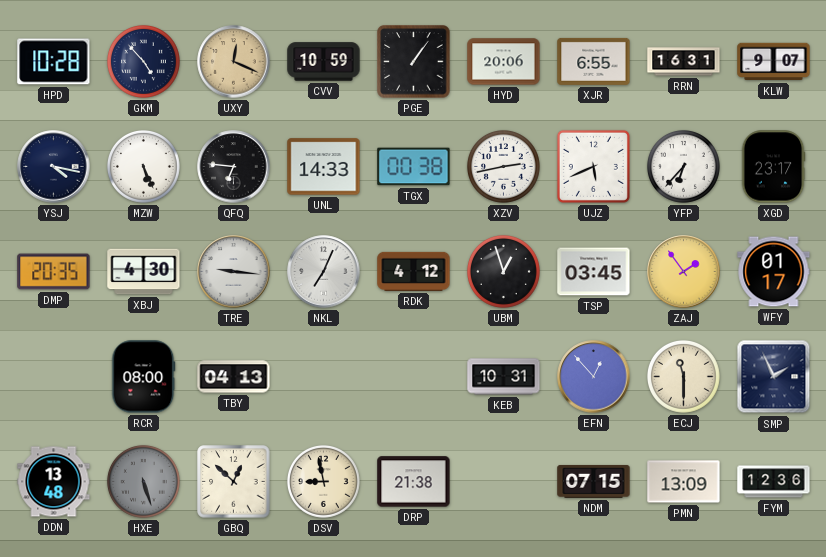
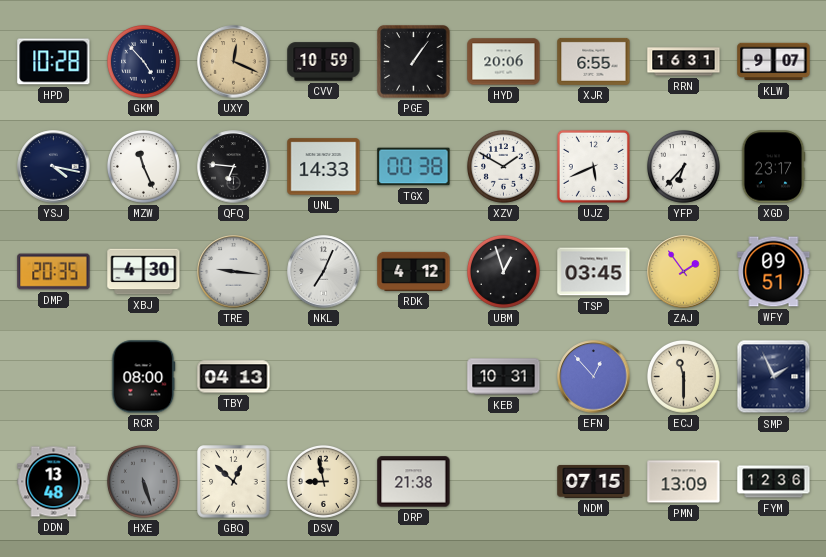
MZW: 5:26 -> 11:26 (143, 166)
XZV: 2:43 -> 1:50 (503, 166)
WFY: 01:17 -> 09:51 (774, 272)
